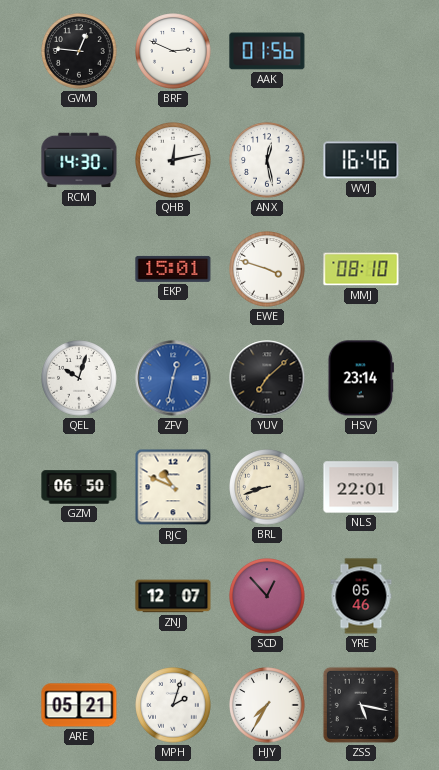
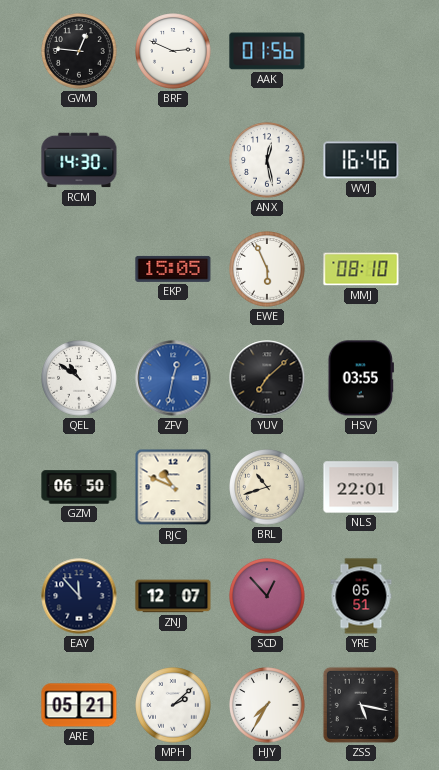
QHB: 12:13 -> none (173, 160)
EKP: 15:01 -> 15:05 (173, 269)
EWE: 3:48 -> 5:56 (267, 269)
QEL: 10:03 -> 10:51 (79, 378)
HSV: 23:14 -> 03:55 (361, 378)
BRL: 8:42 -> 10:42 (267, 487)
EAY: none -> 11:53 (79, 596)
YRE: 05:46 -> 05:51 (361, 596)
MPH: 2:03 -> 2:08 (173, 705)
